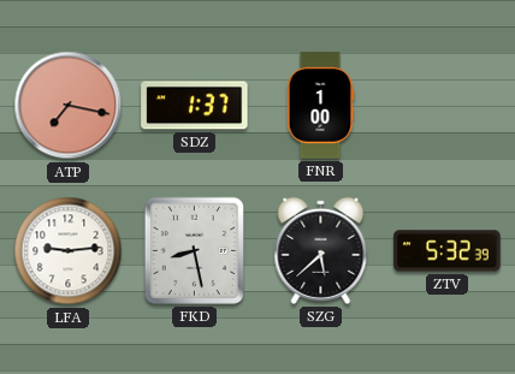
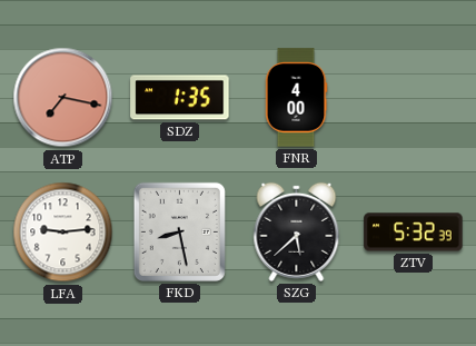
SDZ: 1:37 -> 1:35 (180, 98)
FNR: 1:00 -> 4:00 (296, 98)
